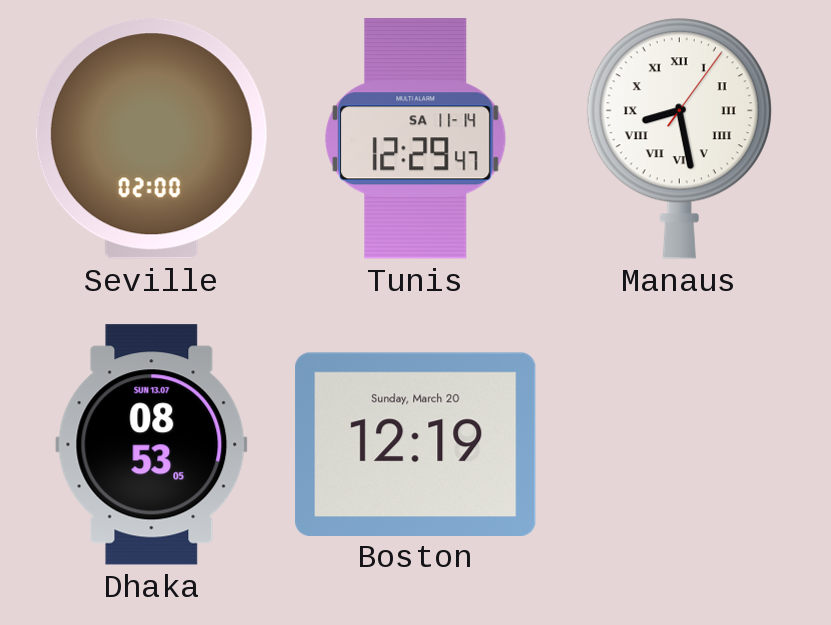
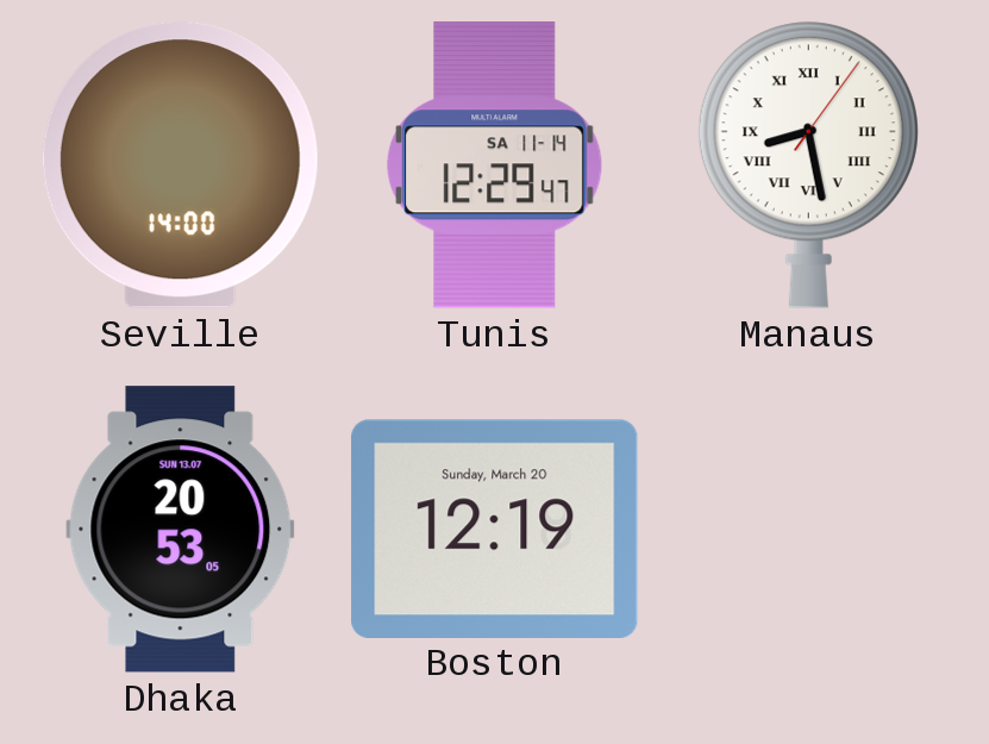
Seville: 02:00 -> 14:00 (180, 165)
Dhaka: 08:53 -> 20:53 (181, 530)
